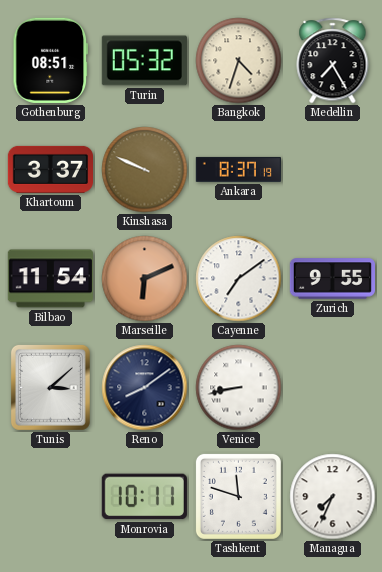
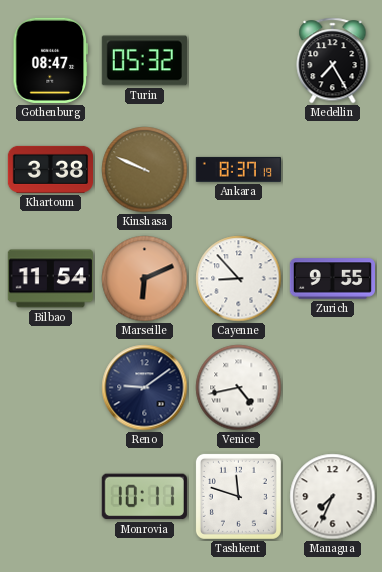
Gothenburg: 08:51 -> 08:47 (50, 60)
Bangkok: 4:33 -> none (239, 61)
Khartoum: 3:37 -> 3:38 (50, 169)
Cayenne: 7:09 -> 8:53 (239, 279)
Tunis: 3:08 -> none (50, 387)
Reno: 8:09 -> 9:09 (145, 388)
Venice: 8:43 -> 4:43 (239, 388)
